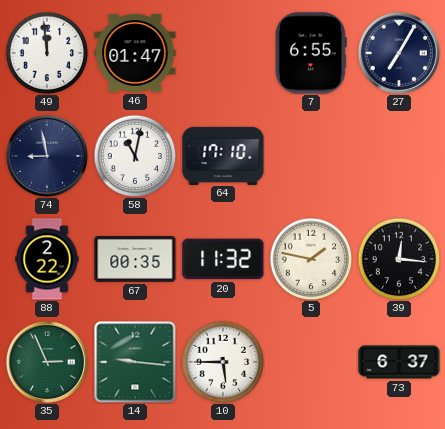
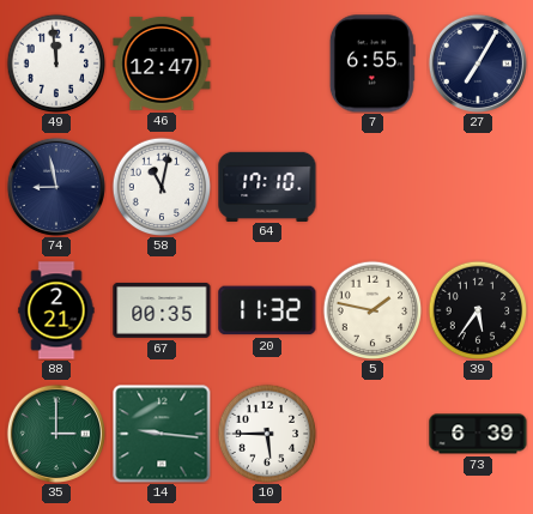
46: 01:47 -> 12:47 (162, 64)
88: 2:22 -> 2:21 (56, 310)
39: 12:16 -> 5:36 (478, 310)
35: 2:56 -> 3:00 (56, 434)
73: 6:37 -> 6:39 (478, 434)
